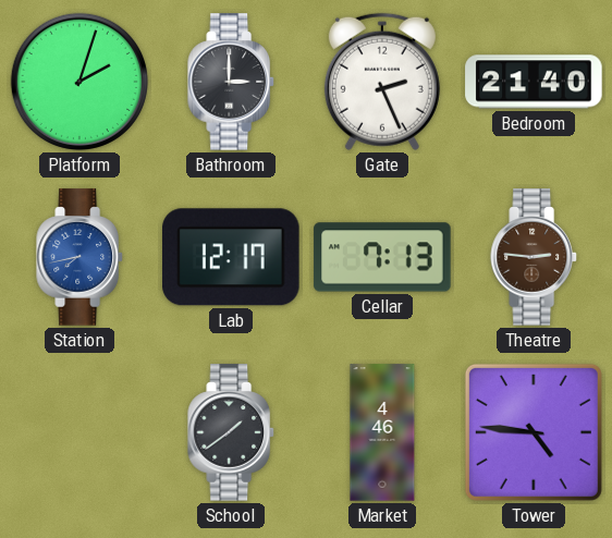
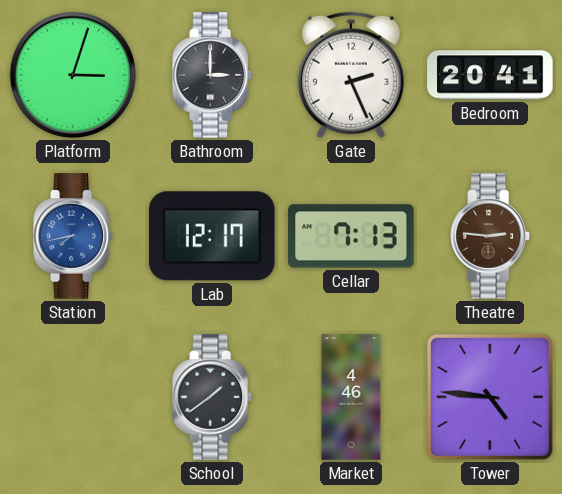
Platform: 2:03 -> 3:03 (73, 75)
Bedroom: 21:40 -> 20:41 (490, 75)
